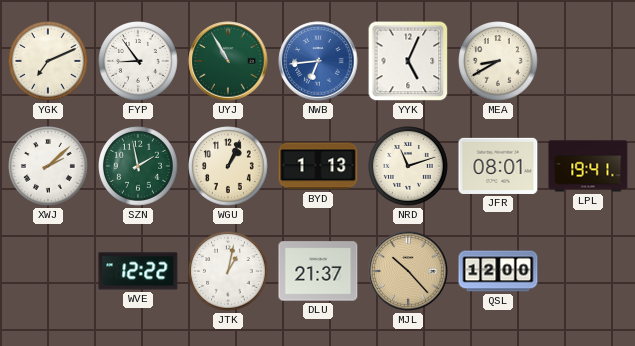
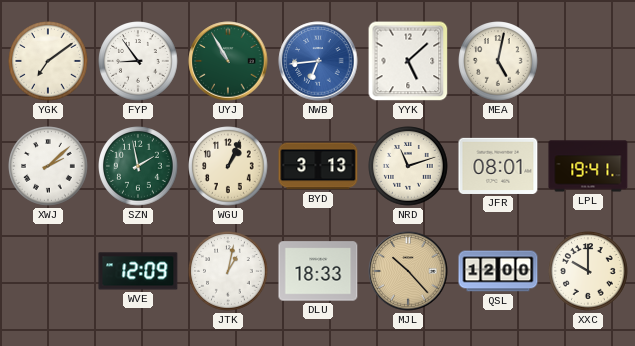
YGK: 7:11 -> 7:09 (48, 61)
YYK: 5:04 -> 5:08 (408, 61)
MEA: 8:40 -> 5:02 (498, 61)
BYD: 1:13 -> 3:13 (318, 166)
WVE: 12:22 -> 12:09 (138, 271)
DLU: 21:37 -> 18:33 (318, 271)
XXC: none -> 10:00 (588, 271)
